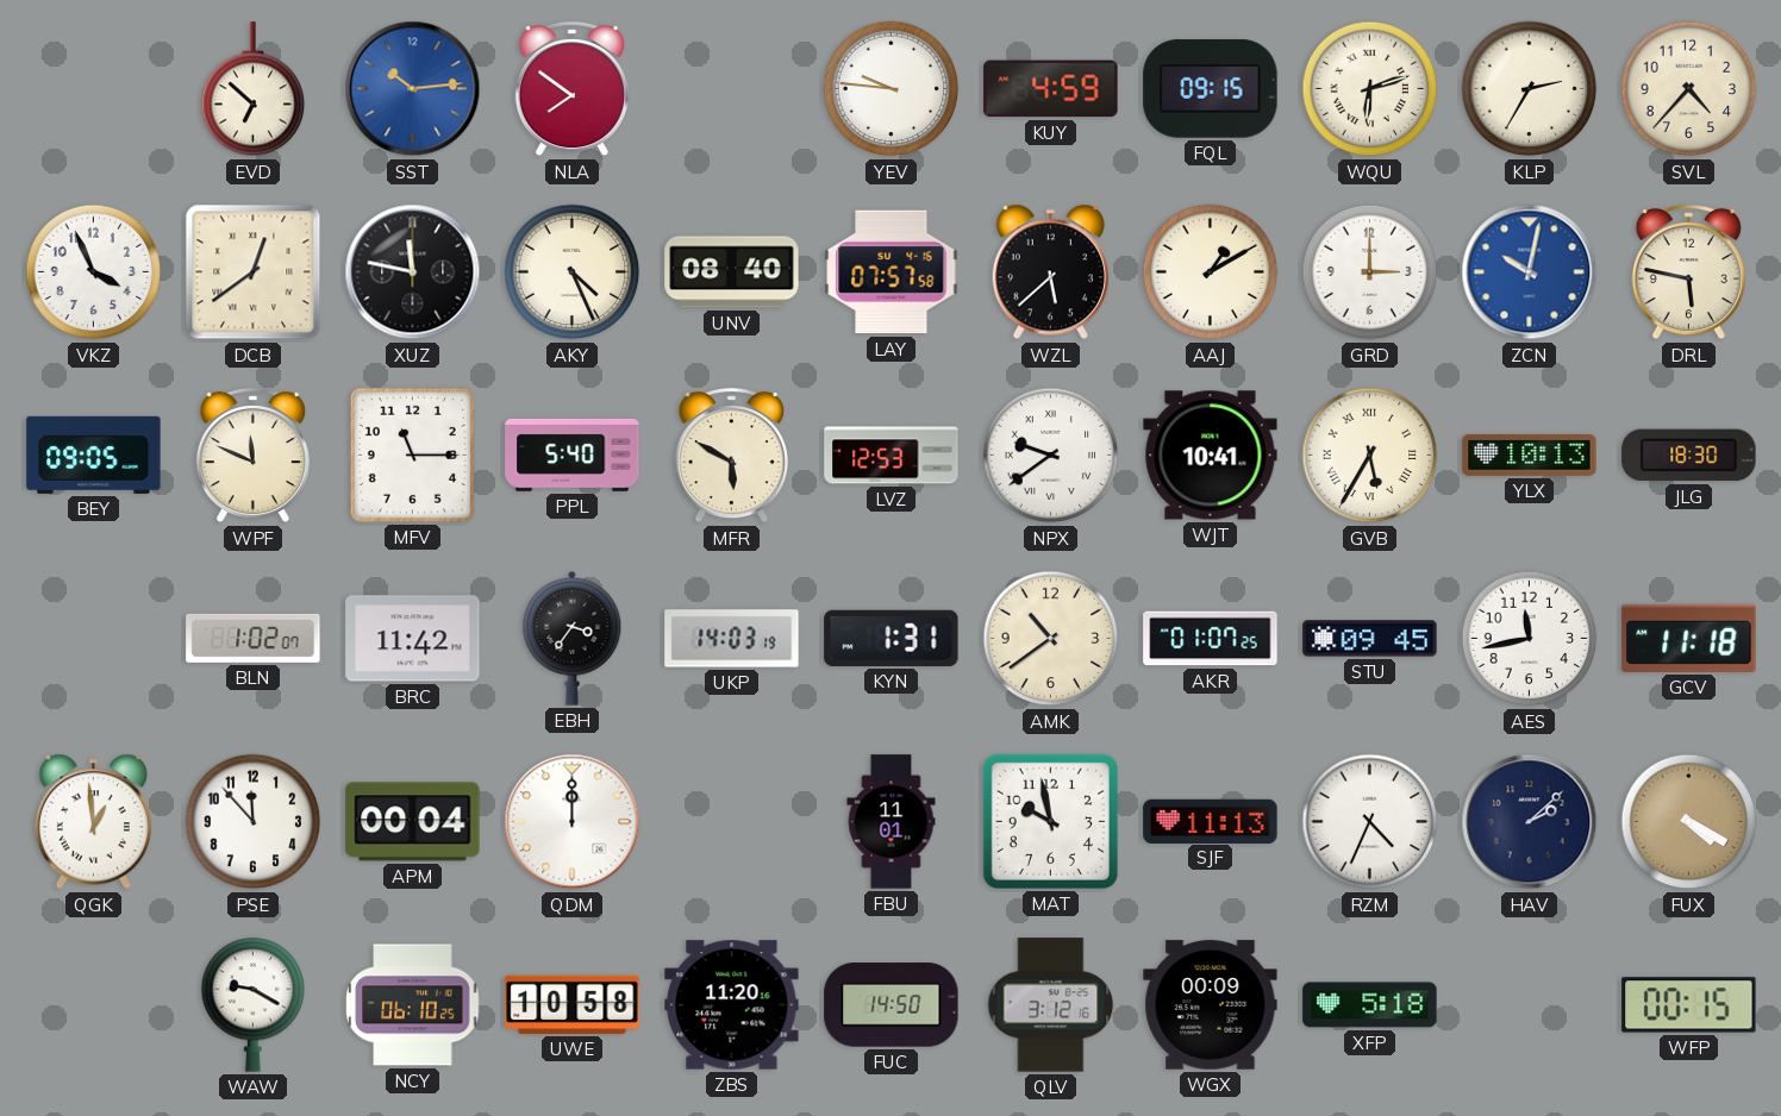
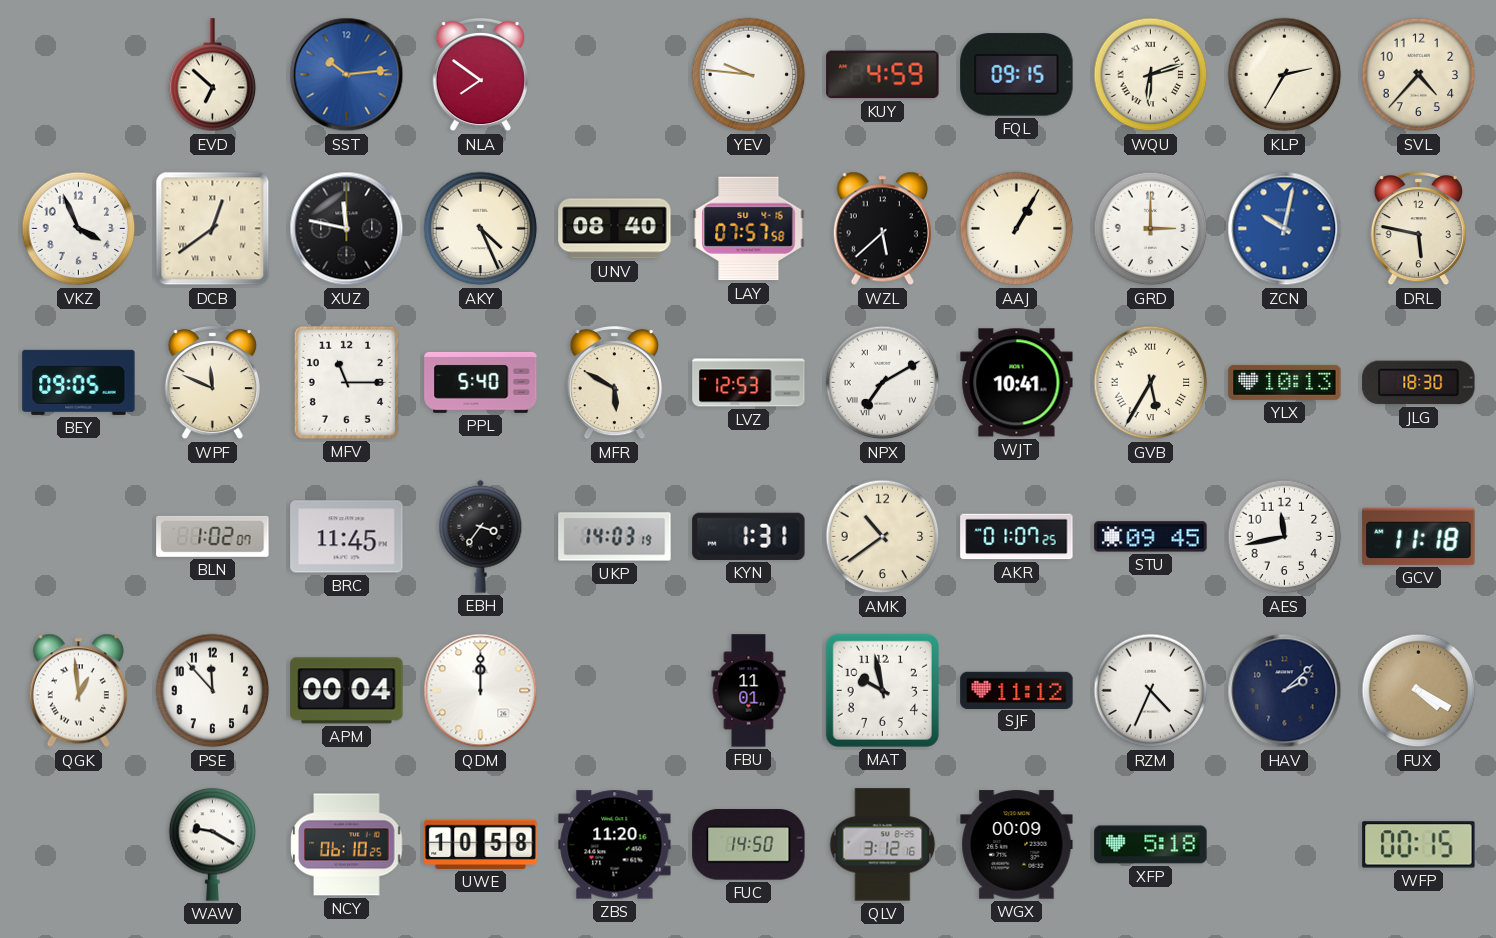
AAJ: 1:10 -> 1:05 (1017, 229)
NPX: 9:39 -> 7:10 (883, 383)
BRC: 11:42 -> 11:45 (347, 537)
SJF: 11:13 -> 11:12 (1017, 690)
